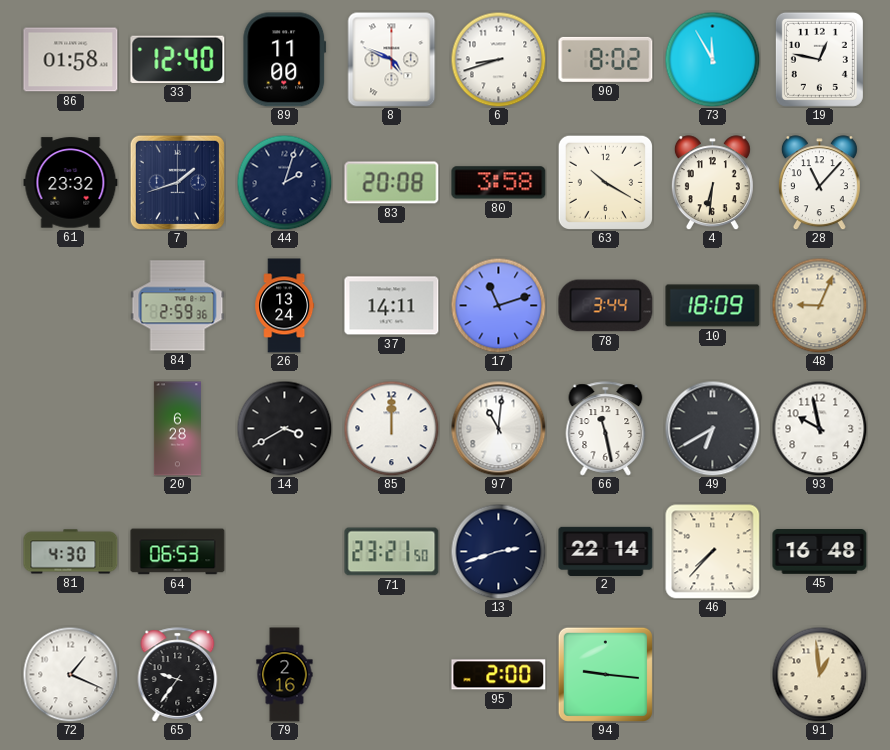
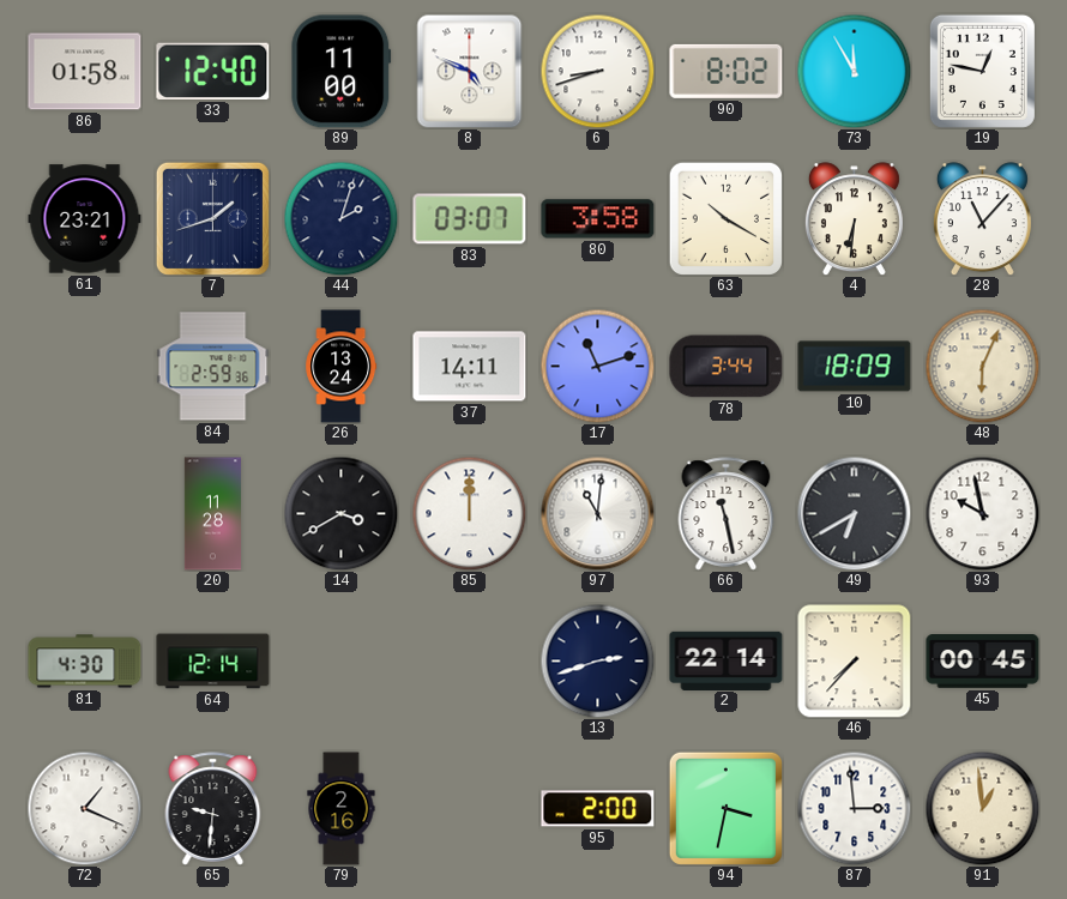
61: 23:32 -> 23:21 (85, 219)
83: 20:08 -> 03:07 (470, 219)
48: 9:04 -> 6:04 (982, 366)
20: 6:28 -> 11:28 (212, 514)
64: 06:53 -> 12:14 (213, 662)
71: 23:21 -> none (392, 552)
45: 16:48 -> 00:45 (983, 662)
65: 9:36 -> 9:31 (213, 809)
94: 9:16 -> 3:32 (725, 808)
87: none -> 2:59 (854, 808)
